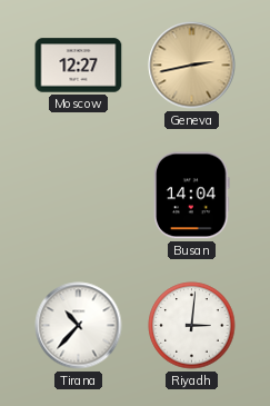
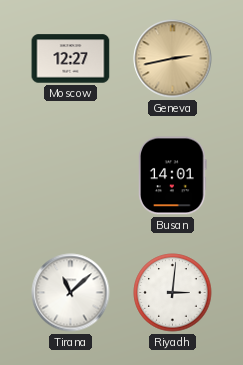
Busan: 14:04 -> 14:01 (173, 176)
Tirana: 10:37 -> 11:08 (71, 293)
